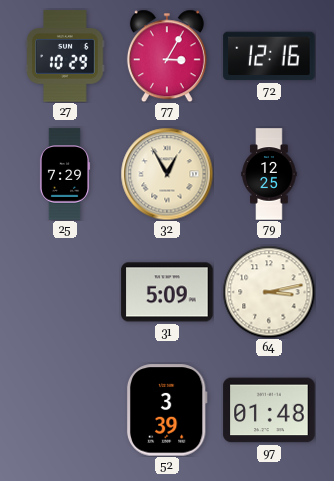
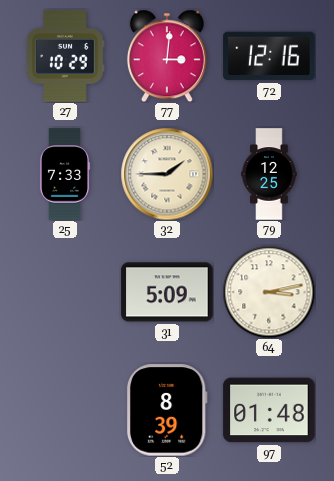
77: 3:05 -> 3:01 (167, 56)
25: 7:29 -> 7:33 (65, 174)
32: 12:55 -> 1:45 (167, 174)
52: 3:39 -> 8:39 (167, 410)
